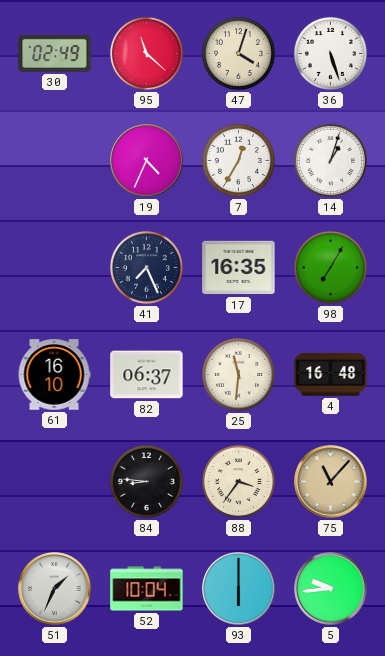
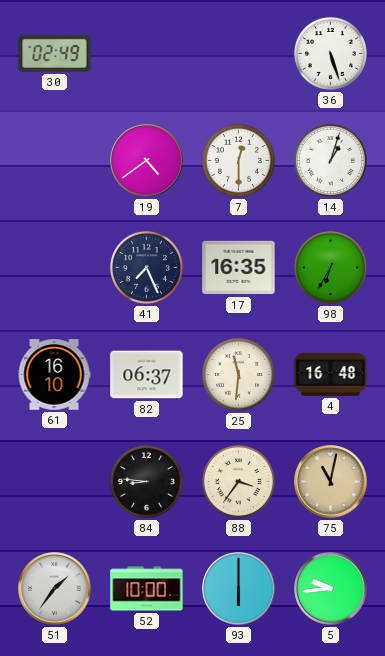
95: 11:22 -> none (146, 53)
47: 4:03 -> none (238, 53)
19: 4:34 -> 4:39 (147, 161)
7: 12:35 -> 12:30 (238, 160)
98: 7:05 -> 6:35 (330, 267)
75: 11:07 -> 11:02 (331, 482)
51: 1:34 -> 1:36 (55, 589)
52: 10:04 -> 10:00 (147, 589)
